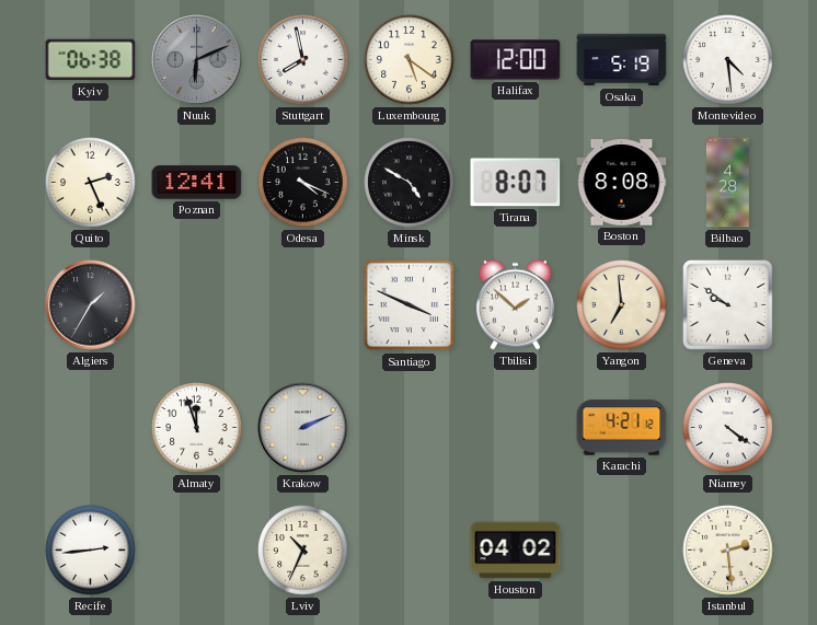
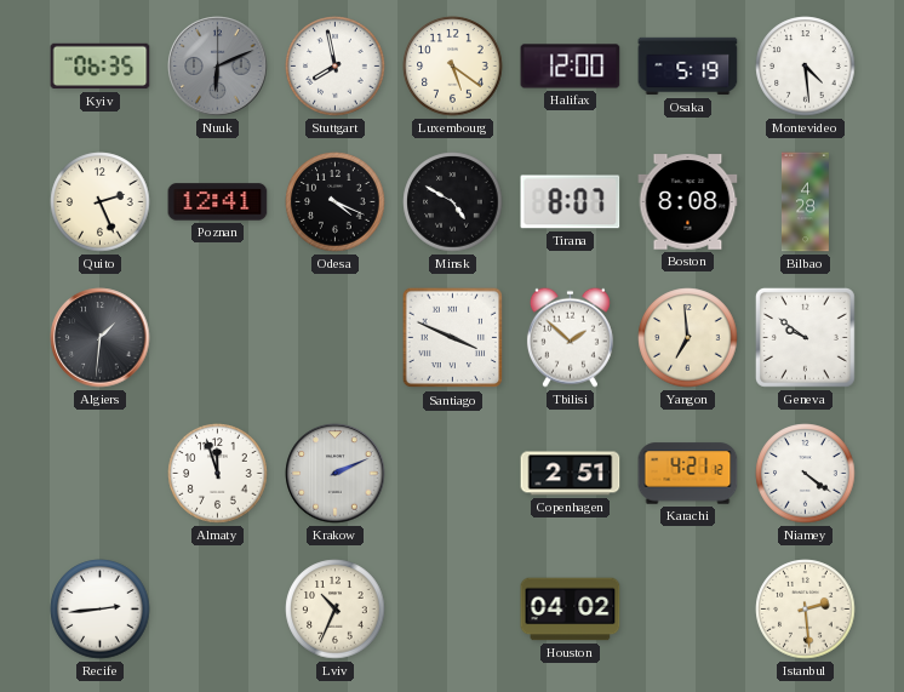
Kyiv: 06:38 -> 06:35 (101, 67)
Algiers: 1:35 -> 1:31 (101, 338)
Copenhagen: none -> 2:51 (571, 474)
